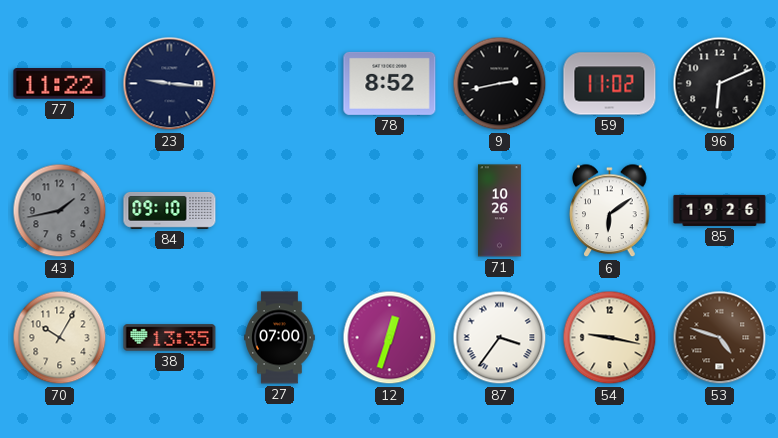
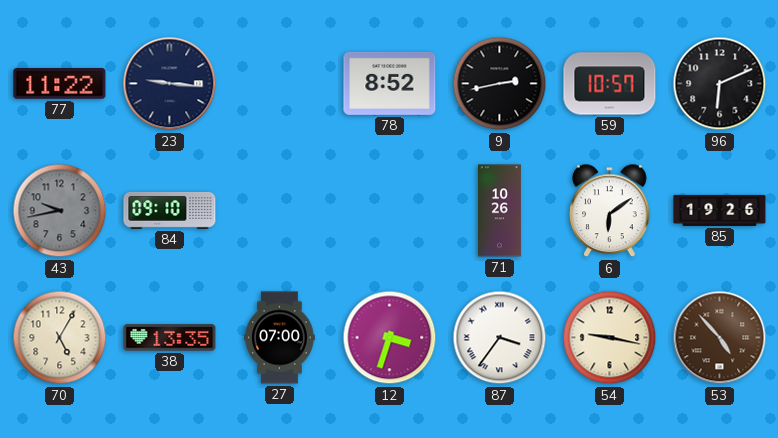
59: 11:02 -> 10:57 (610, 84)
43: 1:43 -> 9:43 (60, 211)
70: 10:05 -> 5:05 (60, 338)
12: 12:33 -> 3:33 (390, 338)
53: 4:48 -> 4:53 (720, 338)
